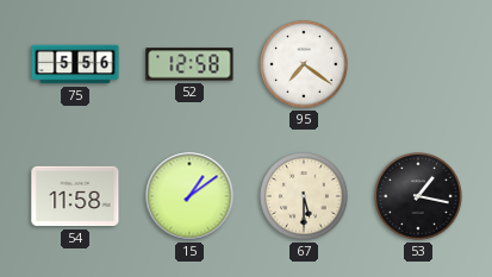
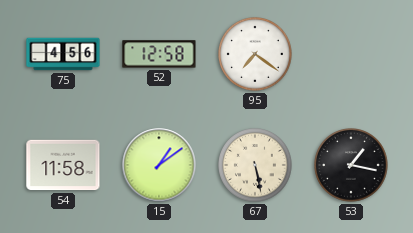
75: 5:56 -> 4:56 (63, 54)
67: 5:30 -> 5:28 (256, 166)
